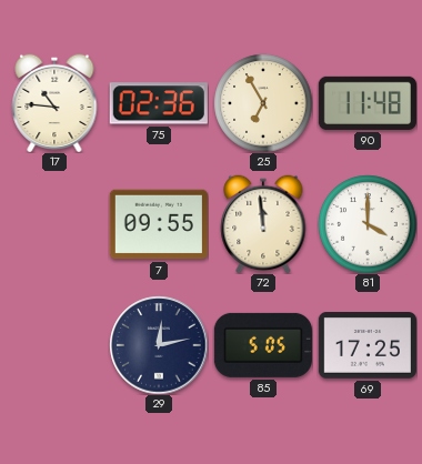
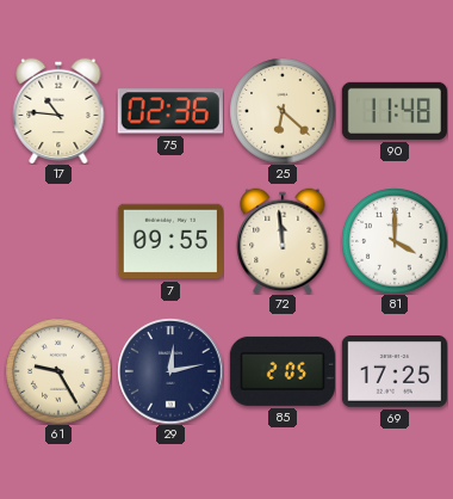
25: 6:55 -> 6:22 (283, 111)
61: none -> 9:25 (58, 371)
85: 5:05 -> 2:05 (283, 371)
